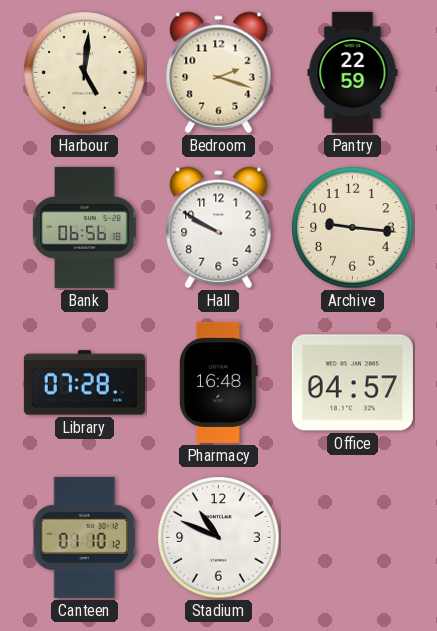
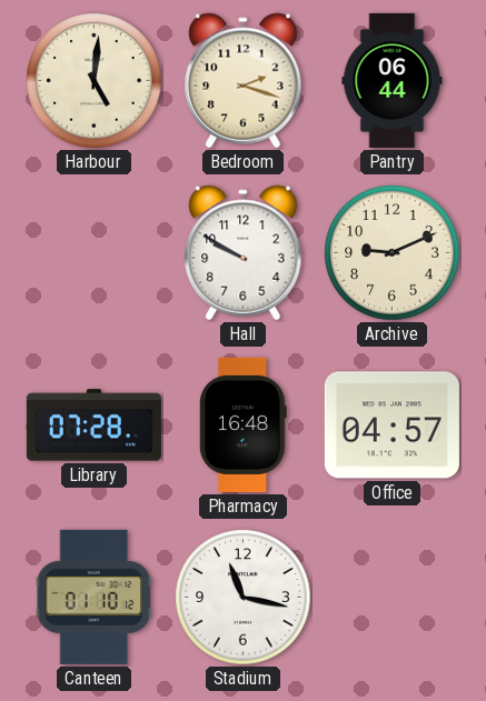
Pantry: 22:59 -> 06:44 (393, 80)
Bank: 06:56 -> none (85, 227)
Archive: 9:16 -> 9:11 (393, 253)
Stadium: 10:49 -> 11:17 (244, 598)
